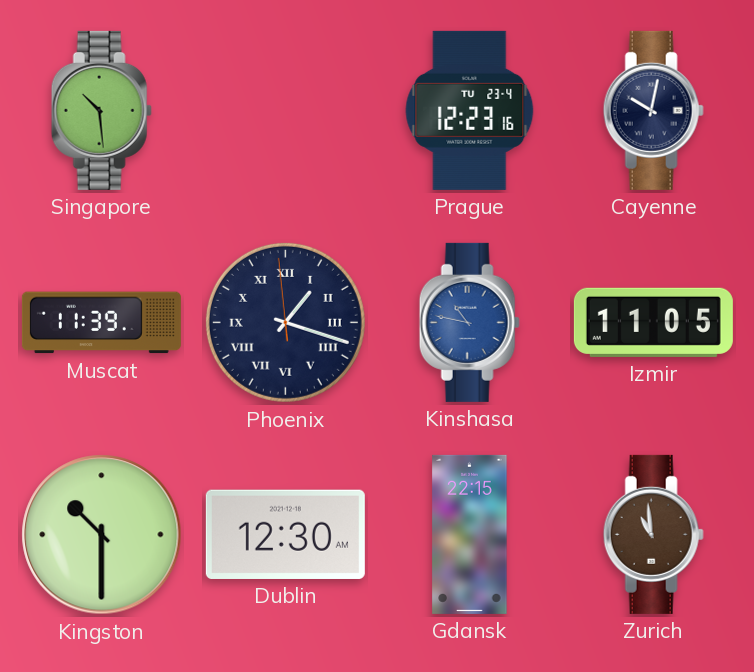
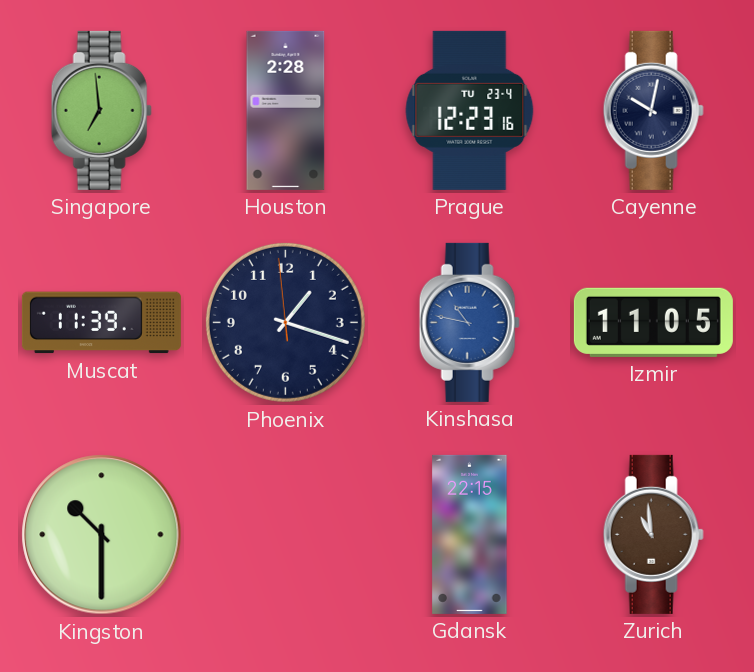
Singapore: 10:29 -> 6:59 (101, 110)
Houston: none -> 2:28 (286, 110)
Phoenix numerals: Roman -> Arabic (285, 322)
Dublin: 12:30 -> none (285, 534)
